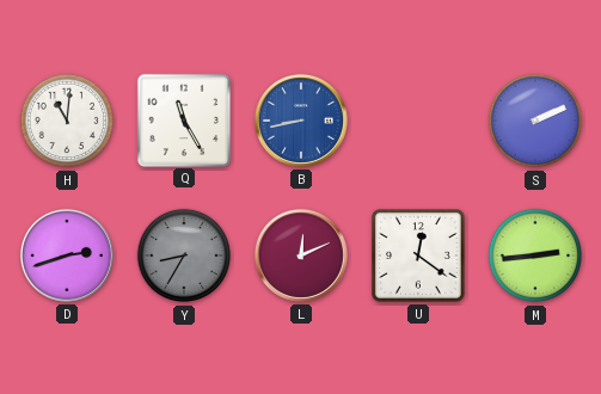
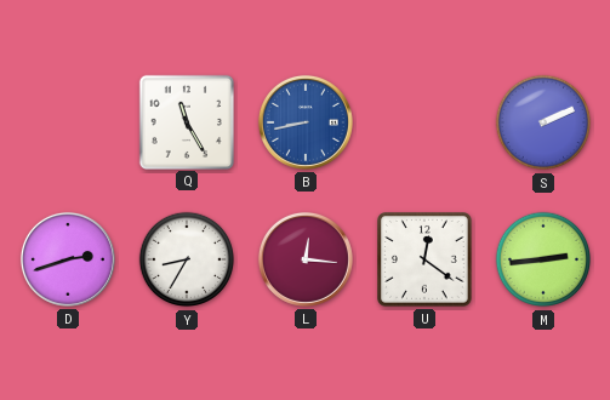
H: 11:01 -> none (67, 121)
Y dial: grey -> white (187, 259)
L: 12:11 -> 12:16 (306, 259)
